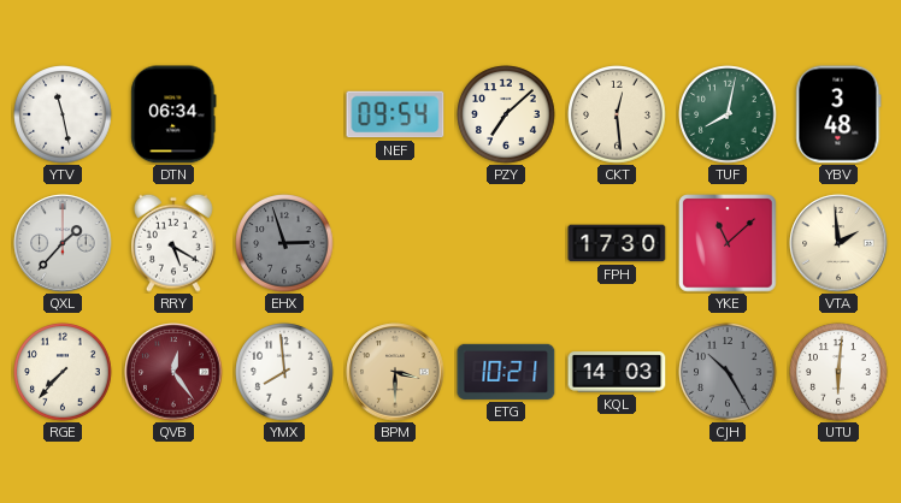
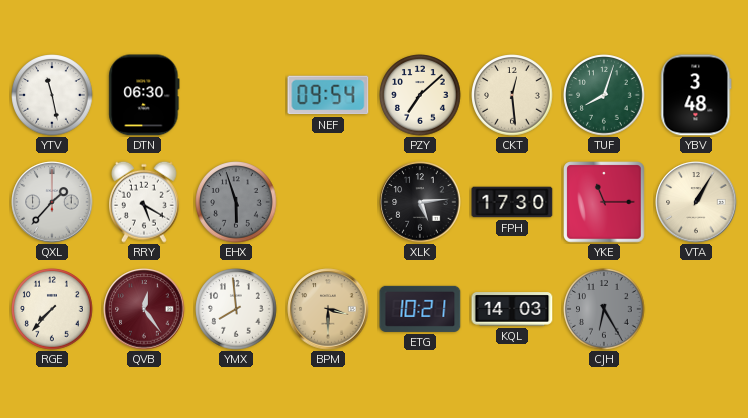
DTN: 06:34 -> 06:30 (144, 95)
TUF: 8:02 -> 8:03 (604, 95)
EHX: 2:57 -> 5:57 (236, 202)
XLK: none -> 5:14 (420, 202)
YKE: 11:08 -> 11:15 (604, 202)
VTA: 1:59 -> 1:05 (696, 202)
CJH: 10:25 -> 6:25 (604, 309)
UTU: 6:01 -> none (838, 372)
